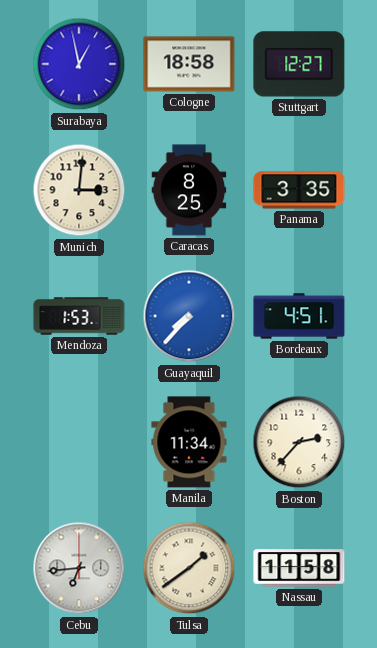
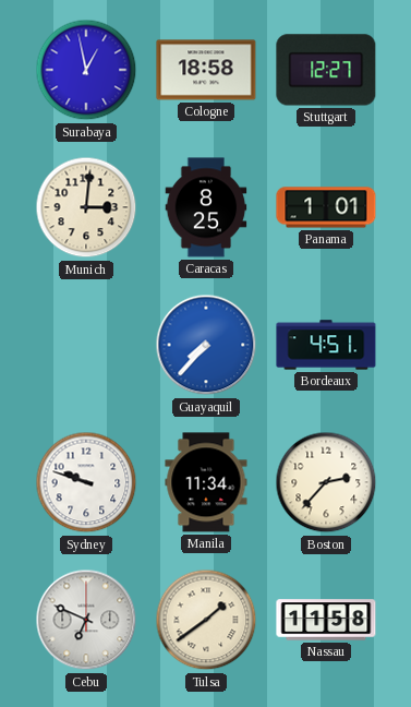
Panama: 3:35 -> 1:01 (326, 207)
Mendoza: 1:53 -> none (79, 316)
Sydney: none -> 9:48 (86, 482)
Cebu: 6:44 -> 6:49 (86, 620)
